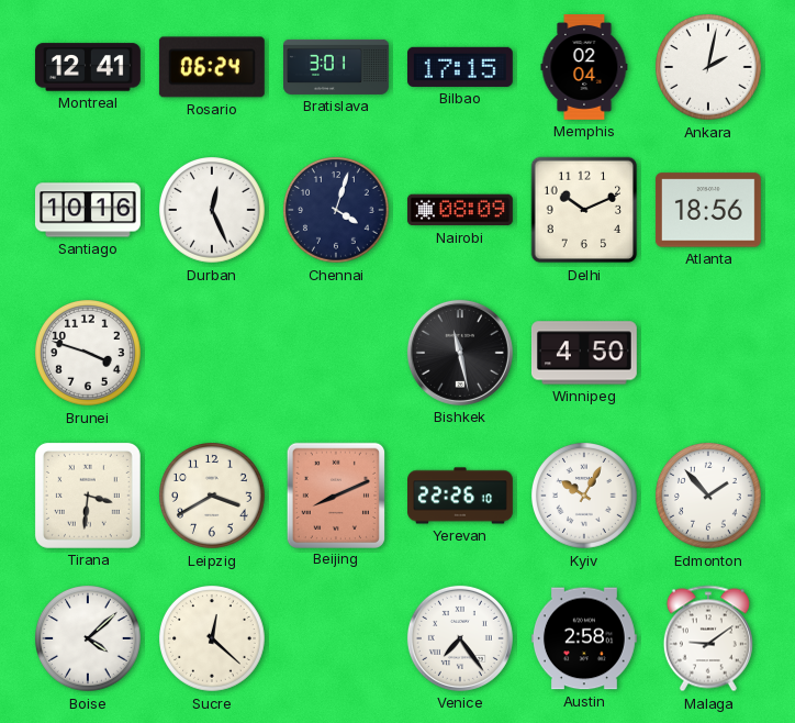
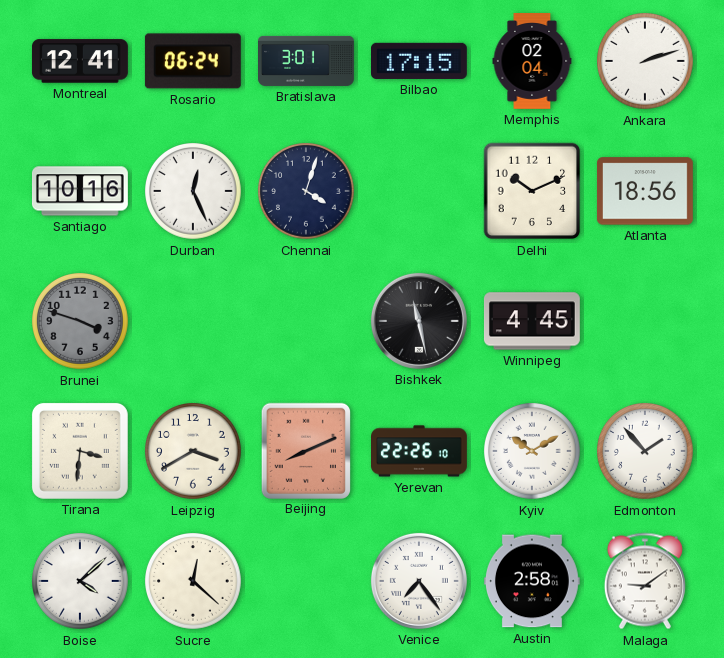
Ankara: 2:02 -> 2:12 (646, 62)
Nairobi: 08:09 -> none (460, 210)
Brunei dial: white -> grey (81, 322)
Winnipeg: 4:50 -> 4:45 (532, 321)
Kyiv: 10:05 -> 10:10 (533, 452)
